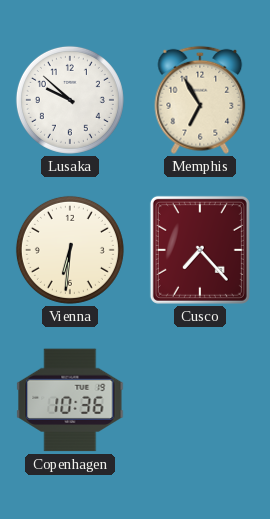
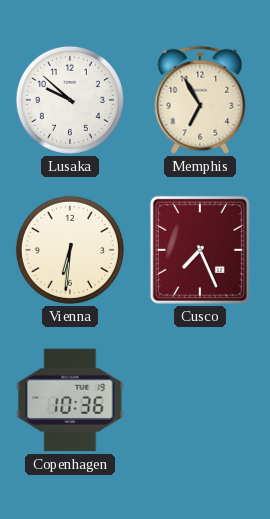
Cusco: 7:23 -> 7:26 (200, 250)
